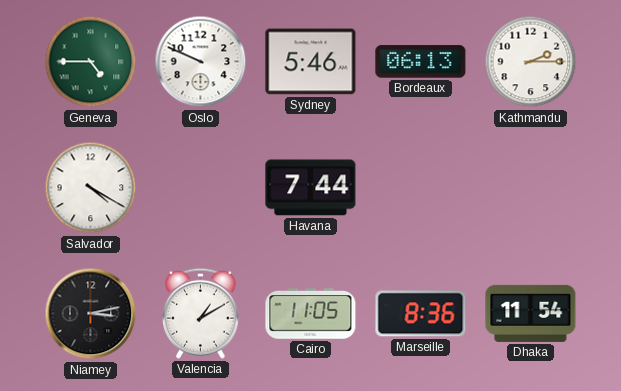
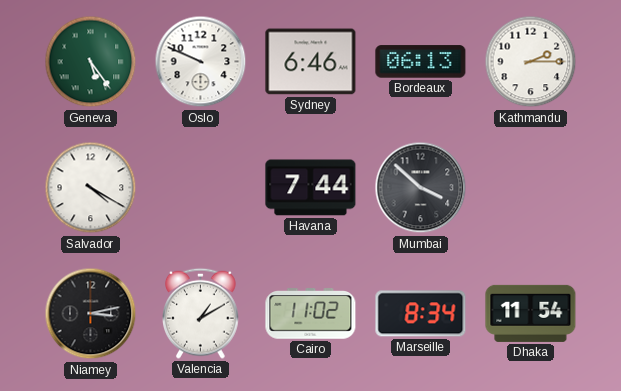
Geneva: 4:45 -> 5:24 (91, 62)
Sydney: 5:46 -> 6:46 (311, 62)
Mumbai: none -> 3:52 (421, 188)
Cairo: 11:05 -> 11:02 (311, 314)
Marseille: 8:36 -> 8:34 (421, 314)
